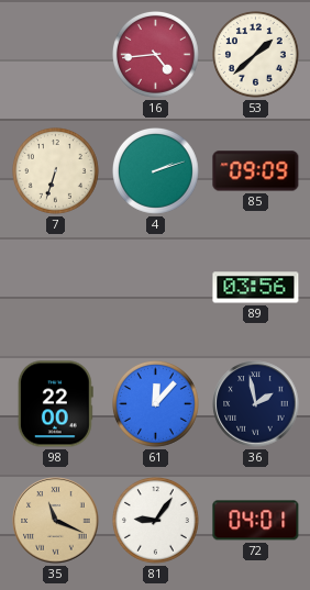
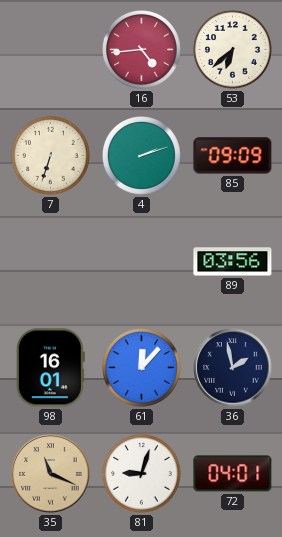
53: 1:38 -> 6:38 (233, 50)
98: 22:00 -> 16:01 (50, 368)
81: 9:06 -> 9:03 (142, 474)
